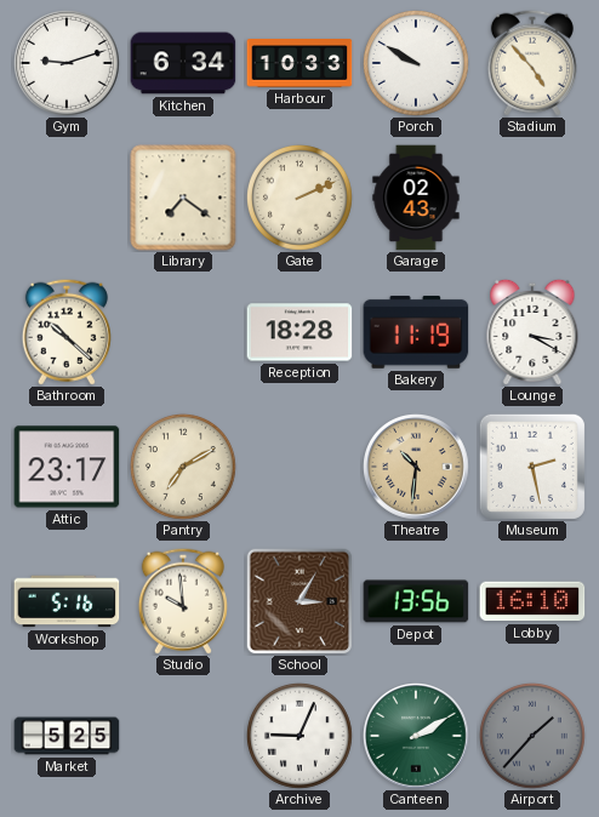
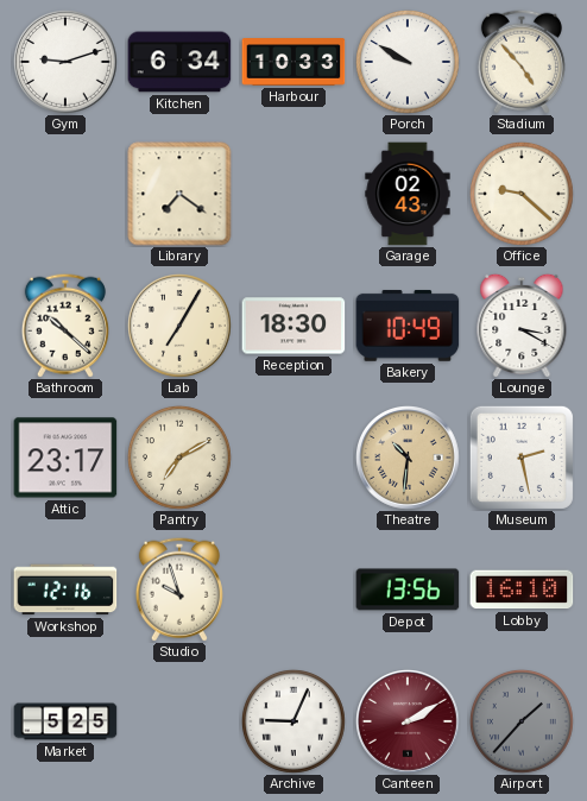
Gate: 2:11 -> none (299, 198)
Office: none -> 9:22 (522, 194)
Lab: none -> 7:05 (181, 327)
Reception: 18:28 -> 18:30 (293, 326)
Bakery: 11:19 -> 10:49 (408, 326)
Workshop: 5:16 -> 12:16 (65, 589)
Studio: 9:59 -> 9:57 (179, 589)
School: 3:05 -> none (299, 601)
Canteen dial: green -> burgundy (409, 723)
